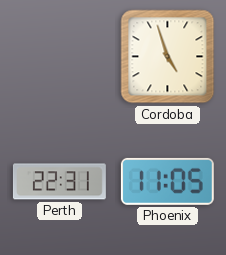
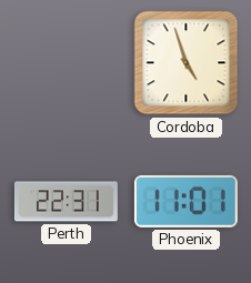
Phoenix: 11:05 -> 11:01 (185, 201)
